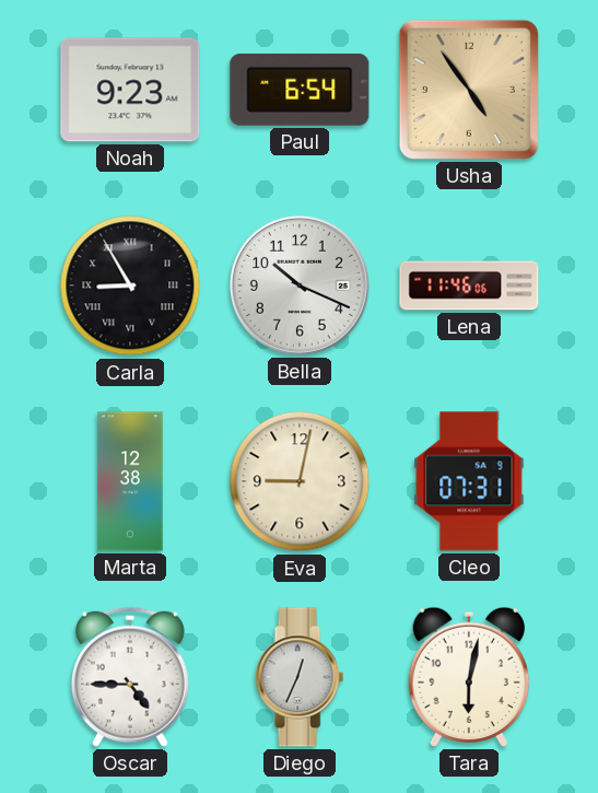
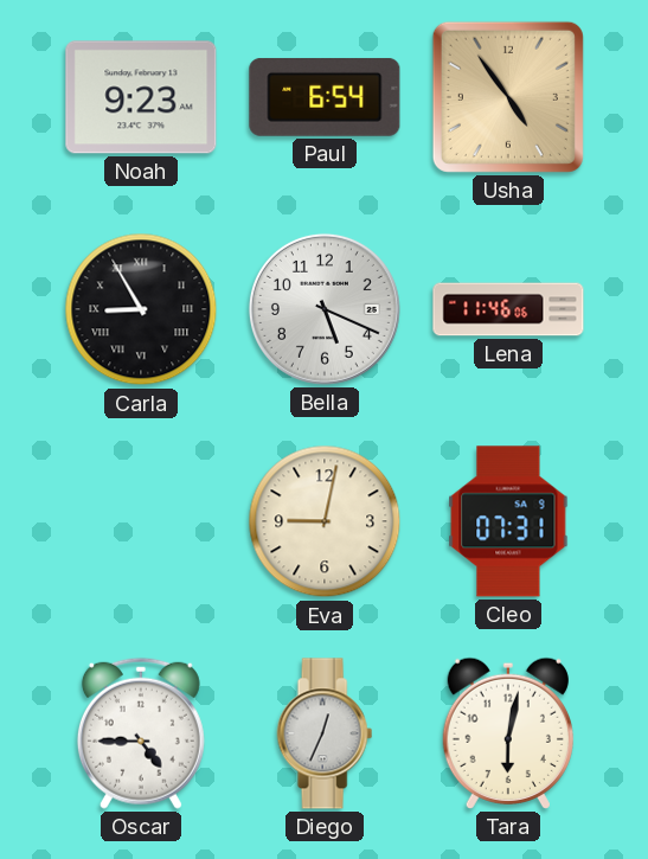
Bella: 10:19 -> 5:19 (325, 309)
Marta: 12:38 -> none (130, 481)
